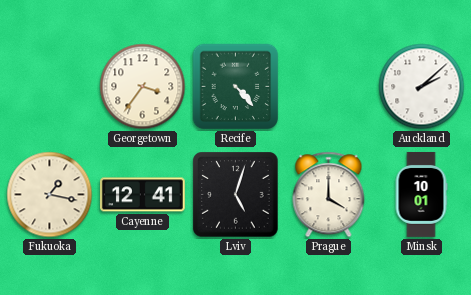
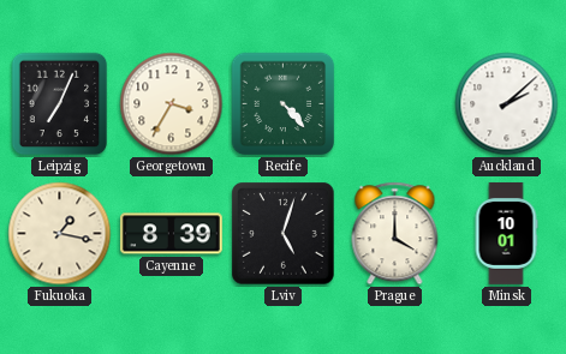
Leipzig: none -> 7:04 (60, 104)
Georgetown: 3:36 -> 3:35 (172, 104)
Cayenne: 12:41 -> 8:39 (171, 234)
